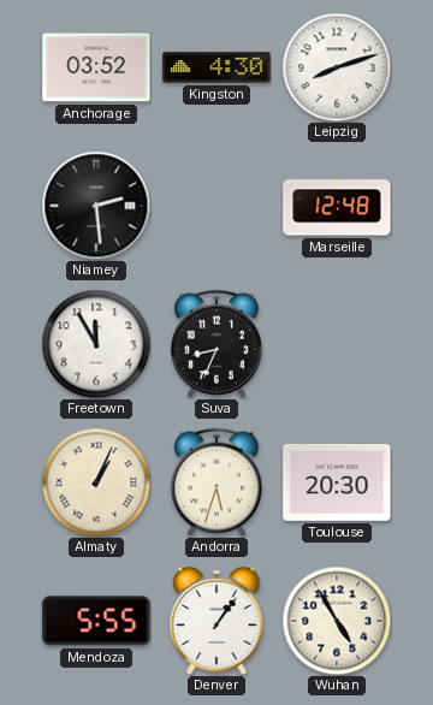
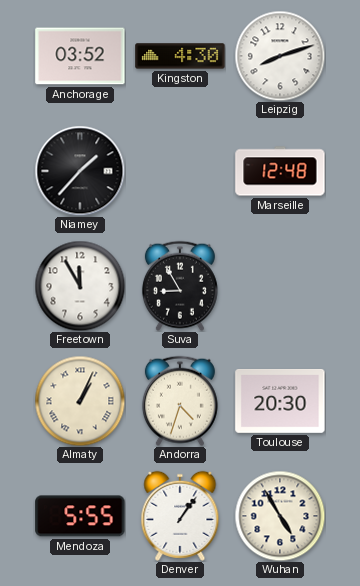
Niamey: 2:29 -> 1:37 (80, 171)
Suva: 8:34 -> 8:55 (180, 286)
Andorra: 5:33 -> 4:33 (180, 401)
